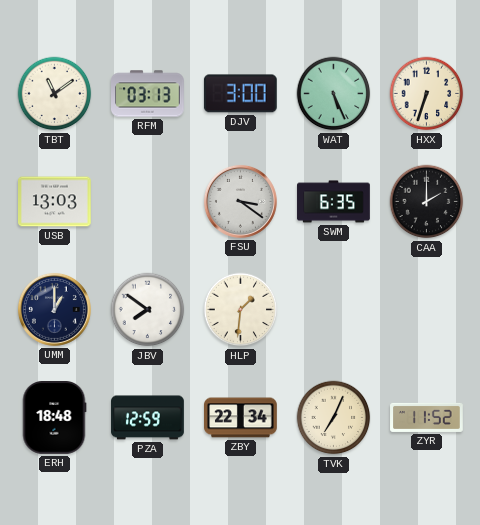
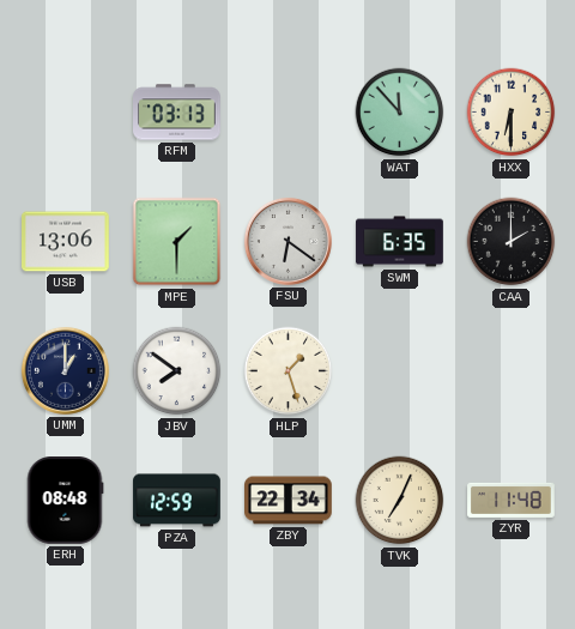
TBT: 11:09 -> none (55, 94)
DJV: 3:00 -> none (240, 94)
WAT: 5:26 -> 11:53 (400, 113)
HXX: 6:33 -> 6:30 (512, 113)
USB: 13:03 -> 13:06 (66, 242)
MPE: none -> 1:30 (177, 242)
FSU: 3:21 -> 6:21 (287, 241)
HLP: 1:31 -> 1:27 (289, 371)
ERH: 18:48 -> 08:48 (65, 501)
ZYR: 11:52 -> 11:48 (512, 500)
